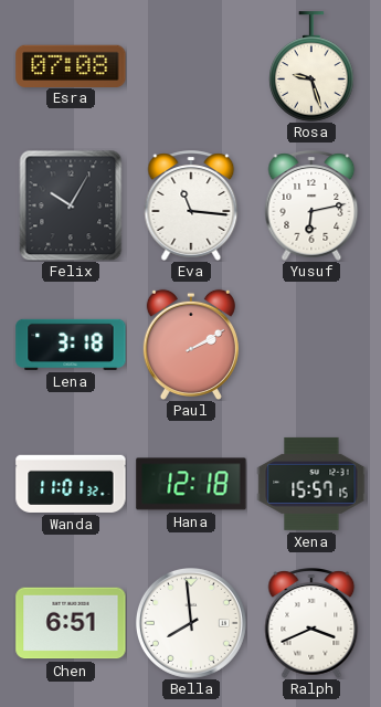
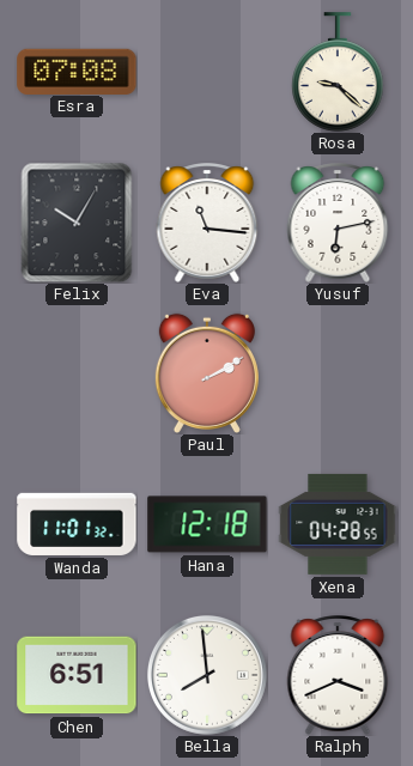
Rosa: 9:27 -> 9:22 (338, 72)
Lena: 3:18 -> none (71, 345)
Xena: 15:57 -> 04:28 (338, 524)
